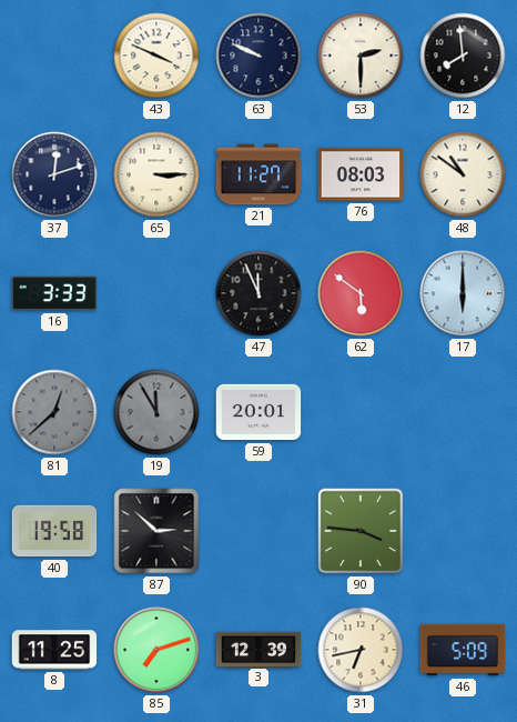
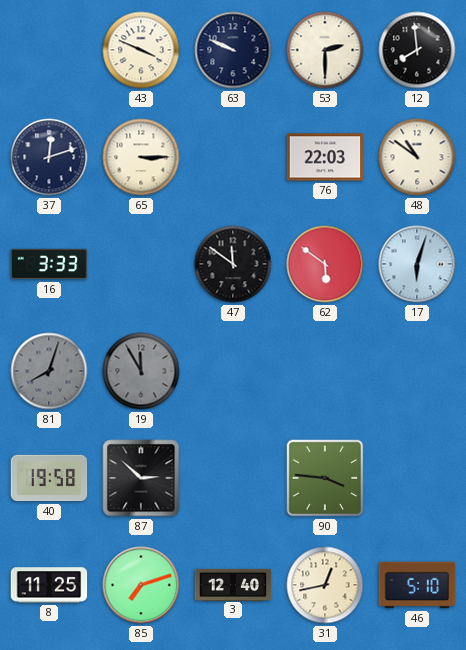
21: 11:27 -> none (258, 174)
76: 08:03 -> 22:03 (325, 157)
47: 11:56 -> 11:51 (233, 264)
17: 6:00 -> 6:03 (417, 264)
81: 12:38 -> 8:03 (49, 371)
59: 20:01 -> none (258, 412)
3: 12:39 -> 12:40 (233, 584)
31: 6:43 -> 12:43 (325, 585)
46: 5:09 -> 5:10 (417, 585)
